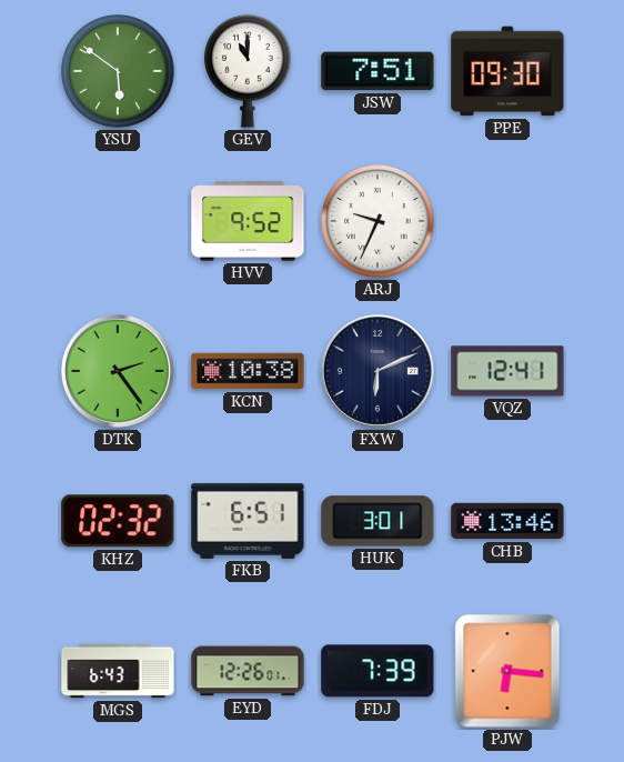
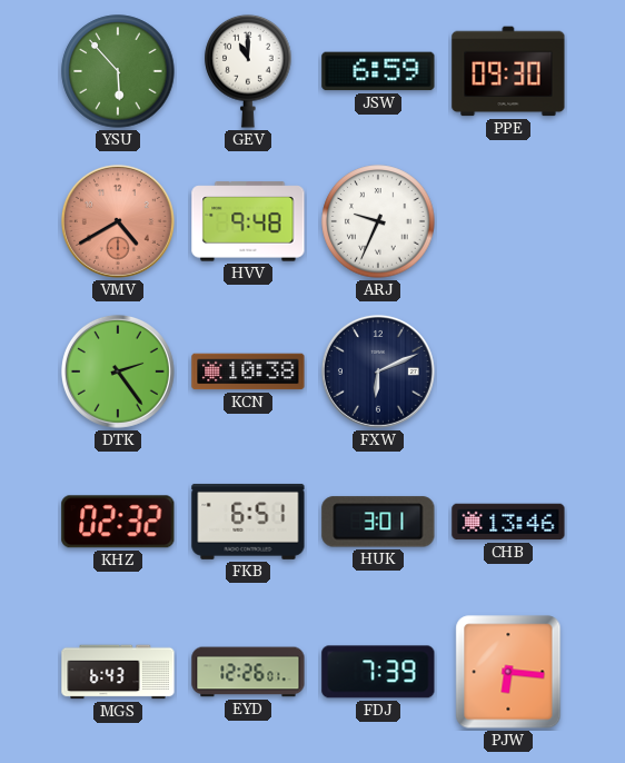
YSU: 5:51 -> 5:53 (118, 71)
JSW: 7:51 -> 6:59 (378, 71)
VMV: none -> 4:40 (118, 221)
HVV: 9:52 -> 9:48 (248, 221)
VQZ: 12:41 -> none (507, 371)
